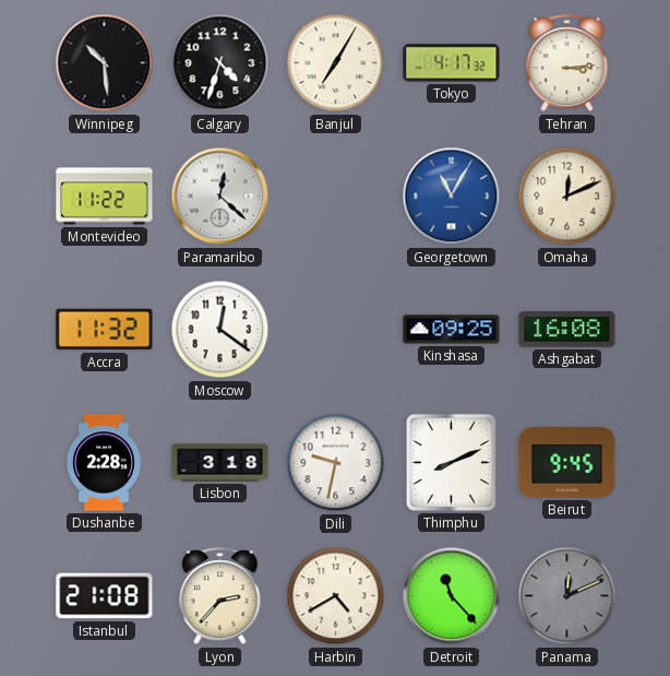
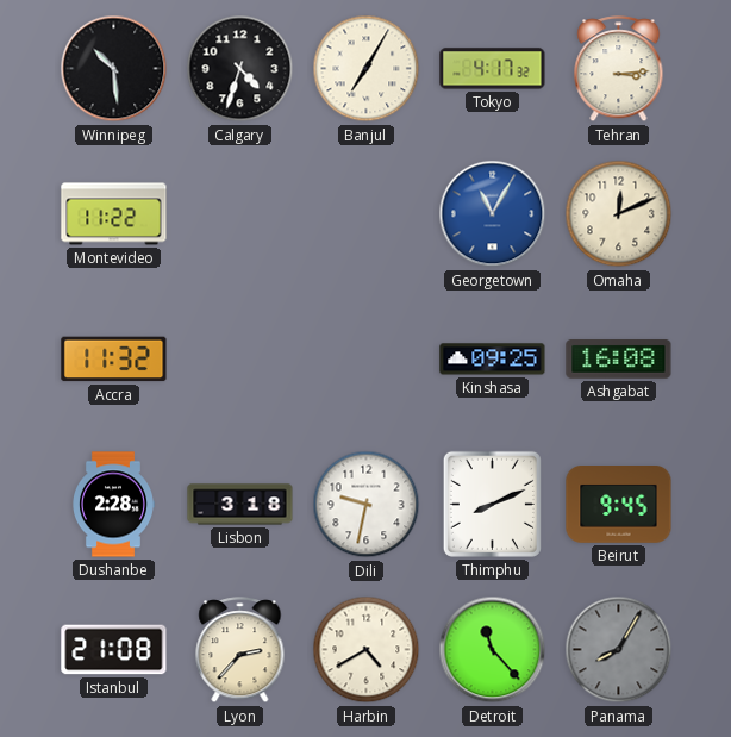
Paramaribo: 12:22 -> none (220, 197)
Moscow: 12:21 -> none (220, 330)
Panama: 12:11 -> 8:05 (619, 650)
